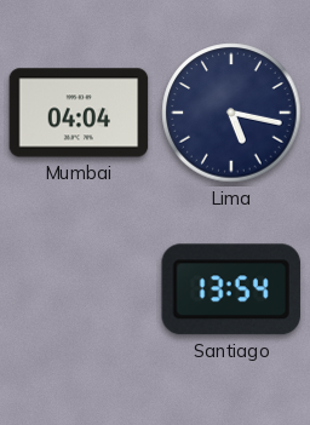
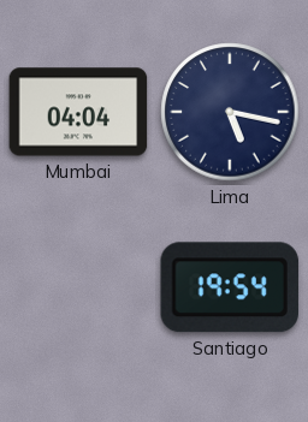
Santiago: 13:54 -> 19:54 (230, 287)
